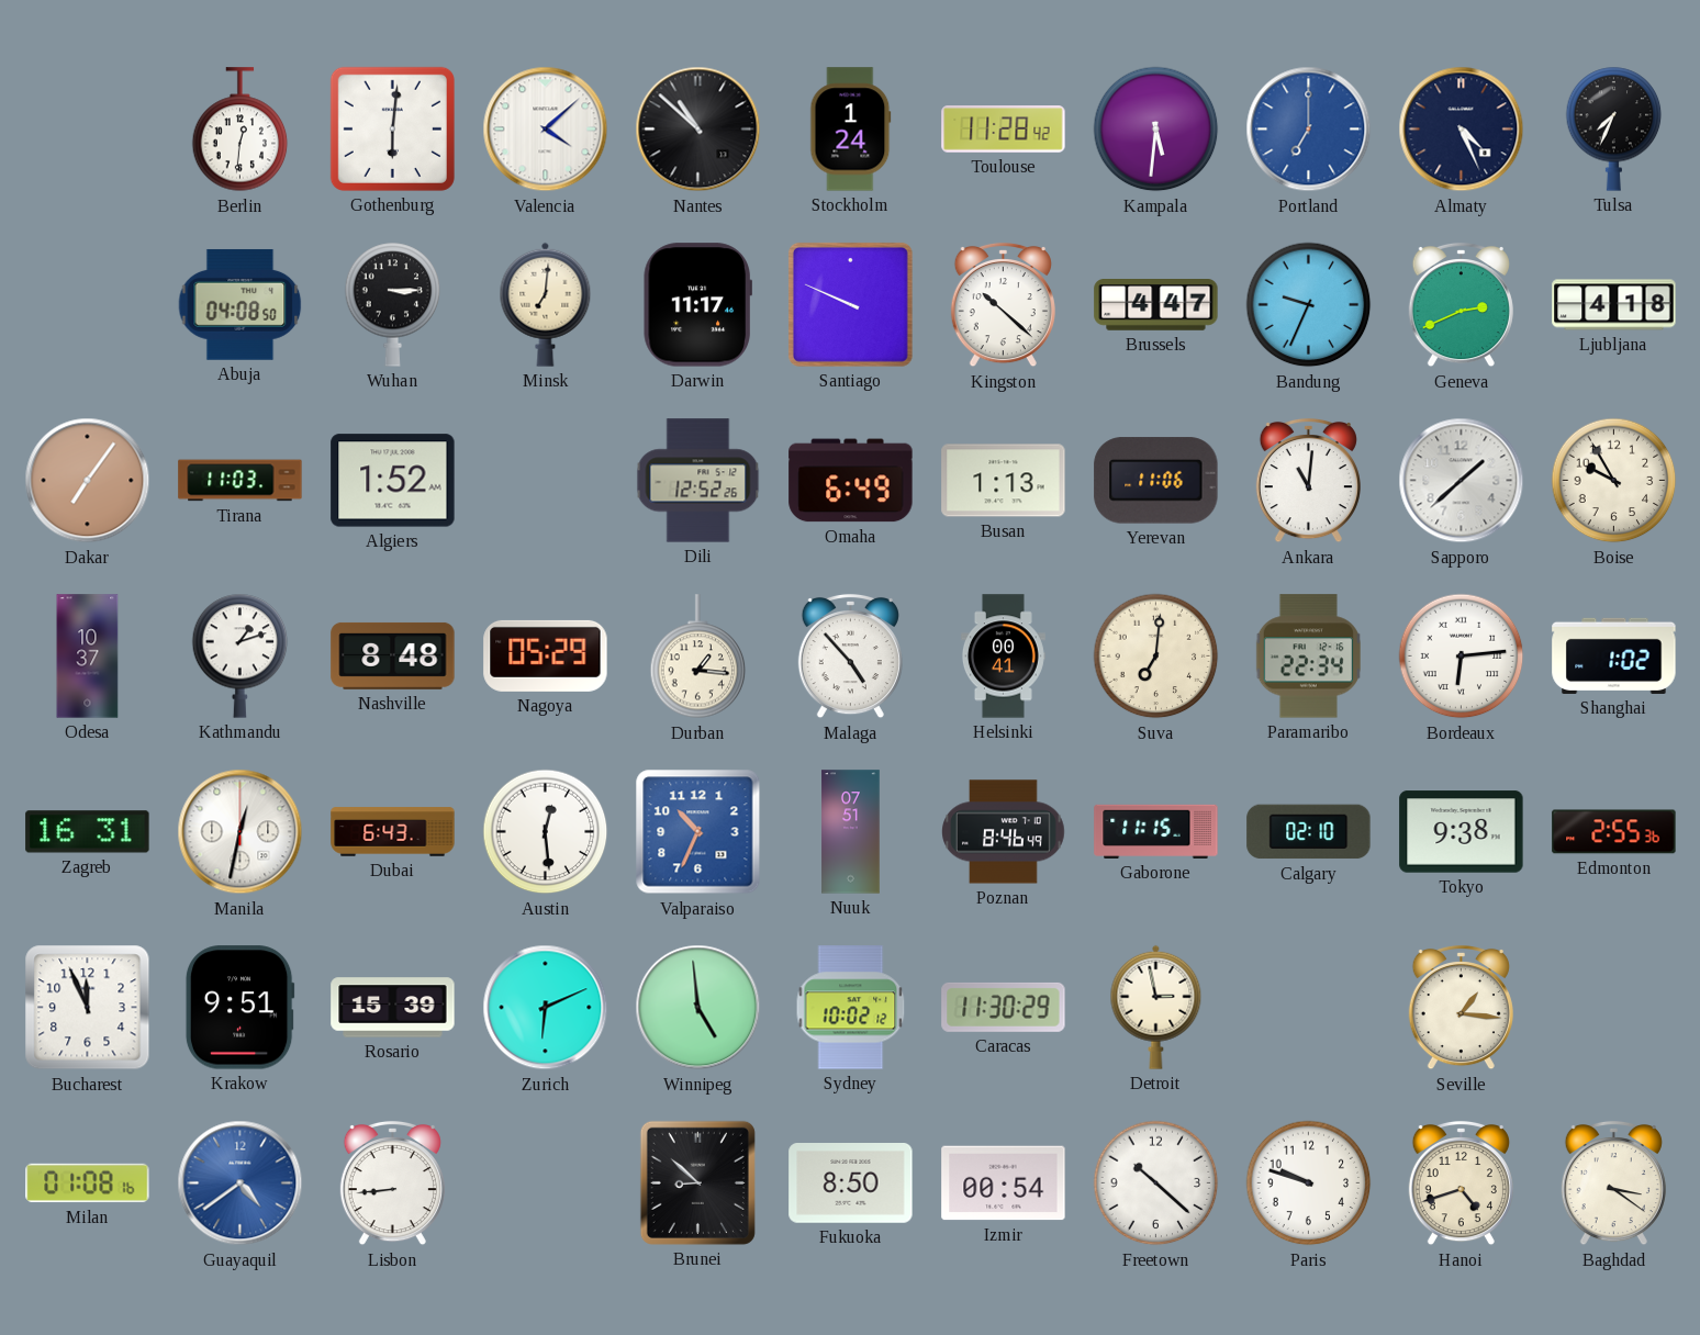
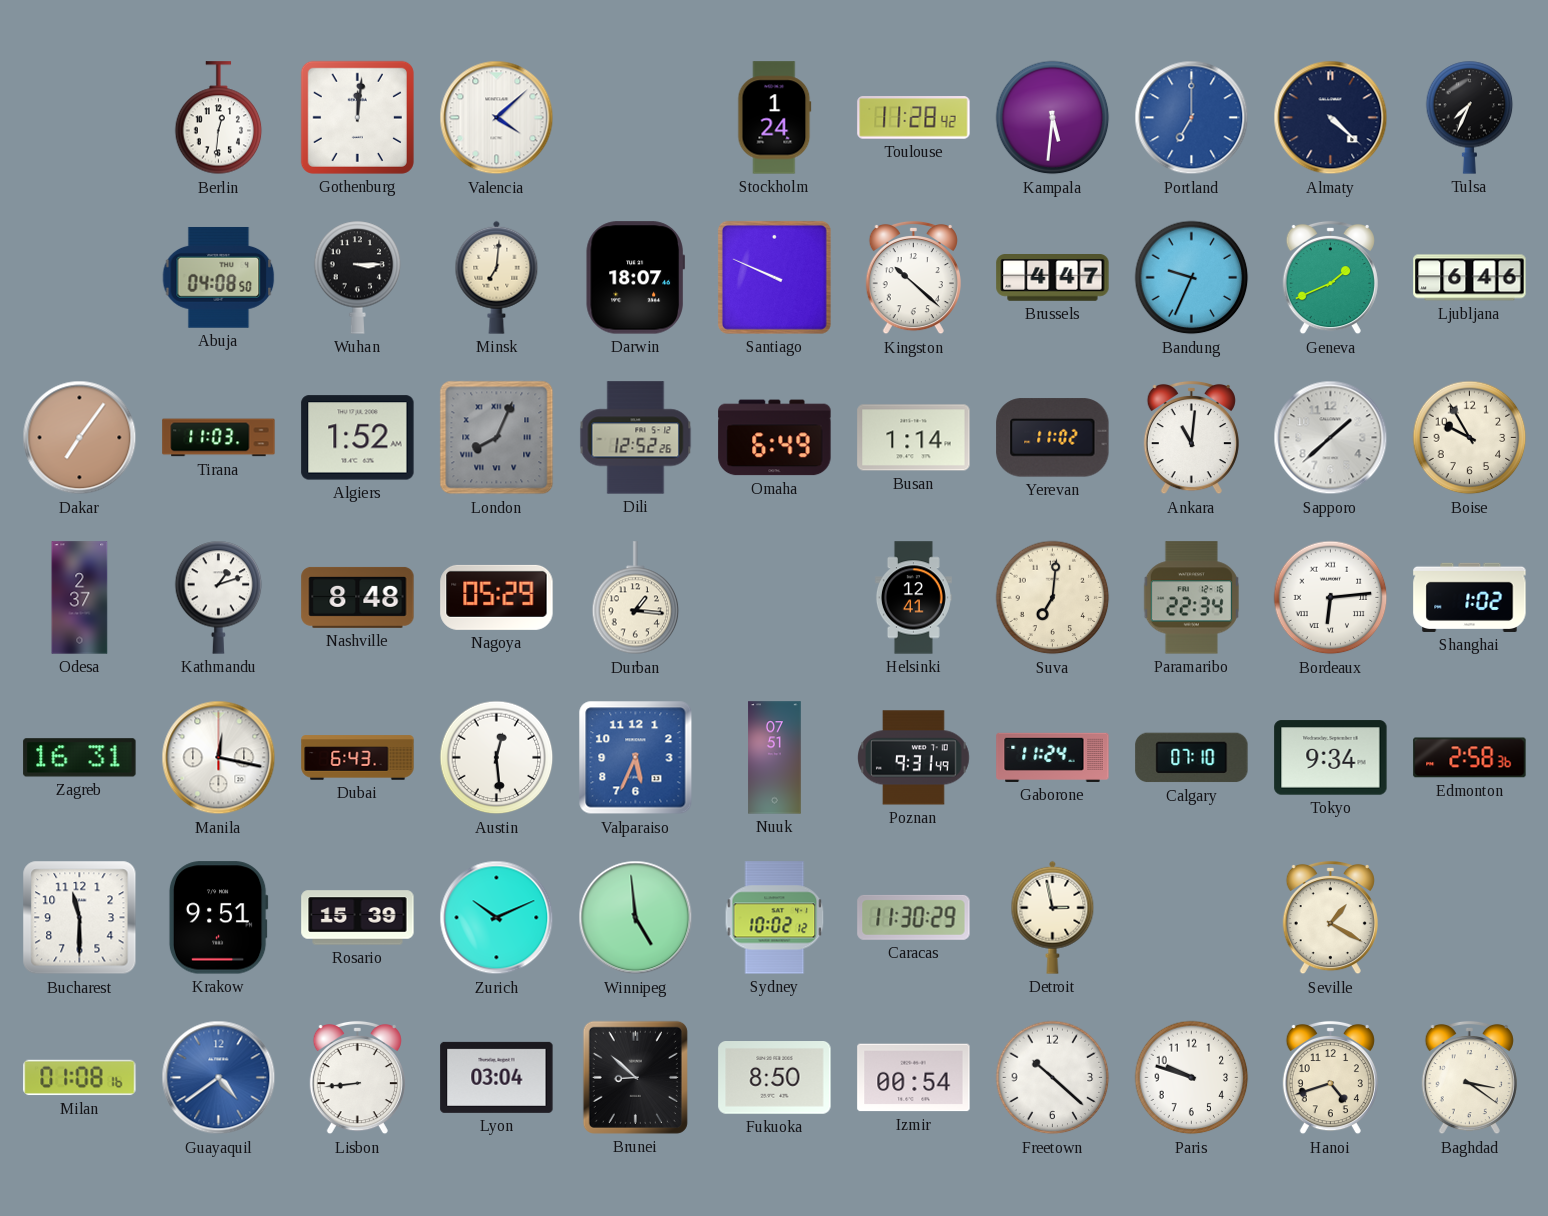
Gothenburg: 6:01 -> 12:01 (357, 117)
Nantes: 10:52 -> none (698, 130)
Almaty: 4:26 -> 4:22 (1331, 118)
Darwin: 11:17 -> 18:07 (635, 278)
Geneva: 2:41 -> 1:41 (1330, 278)
Ljubljana: 4:18 -> 6:46 (1470, 278)
London: none -> 8:04 (497, 438)
Busan: 1:13 -> 1:14 (914, 438)
Yerevan: 11:06 -> 11:02 (1053, 438)
Odesa: 10:37 -> 2:37 (80, 598)
Malaga: 4:53 -> none (850, 657)
Helsinki: 00:41 -> 12:41 (913, 598)
Manila: 12:32 -> 12:17 (219, 758)
Valparaiso: 10:34 -> 5:34 (636, 758)
Poznan: 8:46 -> 9:31 (914, 758)
Gaborone: 11:15 -> 11:24 (1053, 757)
Calgary: 02:10 -> 07:10 (1192, 758)
Tokyo: 9:38 -> 9:34 (1331, 758)
Edmonton: 2:55 -> 2:58 (1470, 758)
Bucharest: 11:56 -> 11:30 (80, 918)
Zurich: 6:11 -> 10:11 (497, 918)
Seville: 1:16 -> 1:20 (1330, 918)
Lyon: none -> 03:04 (497, 1077)
